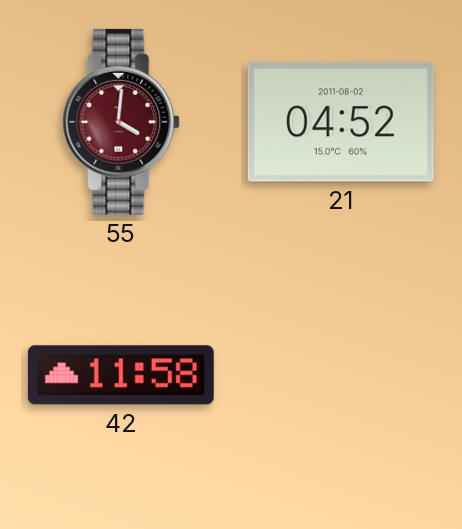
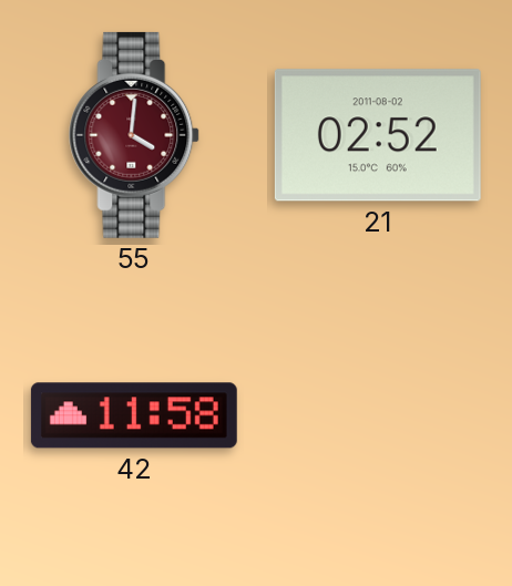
21: 04:52 -> 02:52 (378, 135)
